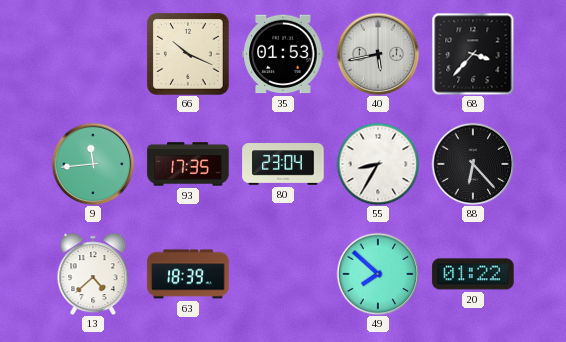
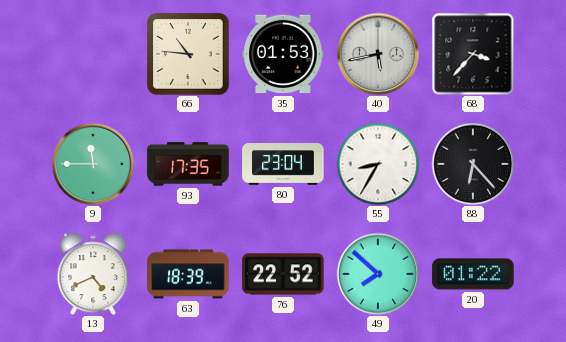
66: 10:19 -> 10:46 (188, 54)
9: 11:44 -> 11:45 (93, 164)
13: 4:38 -> 4:41 (93, 274)
76: none -> 22:52 (283, 274)
